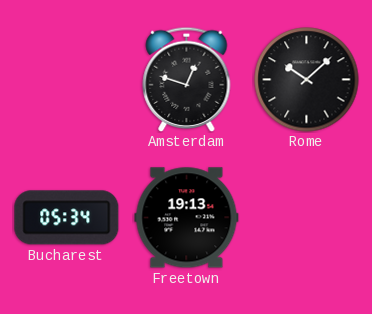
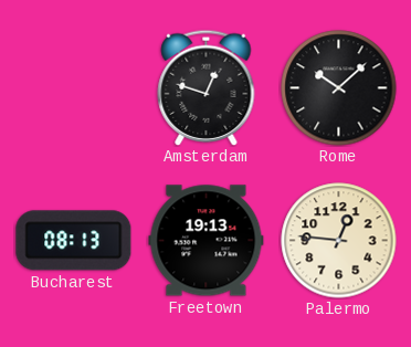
Bucharest: 05:34 -> 08:13 (74, 241)
Palermo: none -> 12:46 (339, 241)
